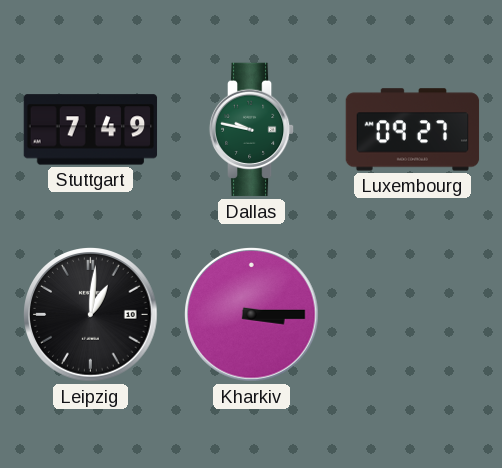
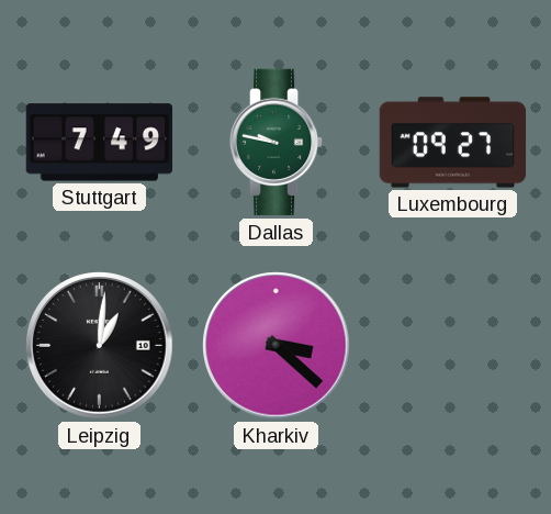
Kharkiv: 3:15 -> 3:22 (277, 346)
